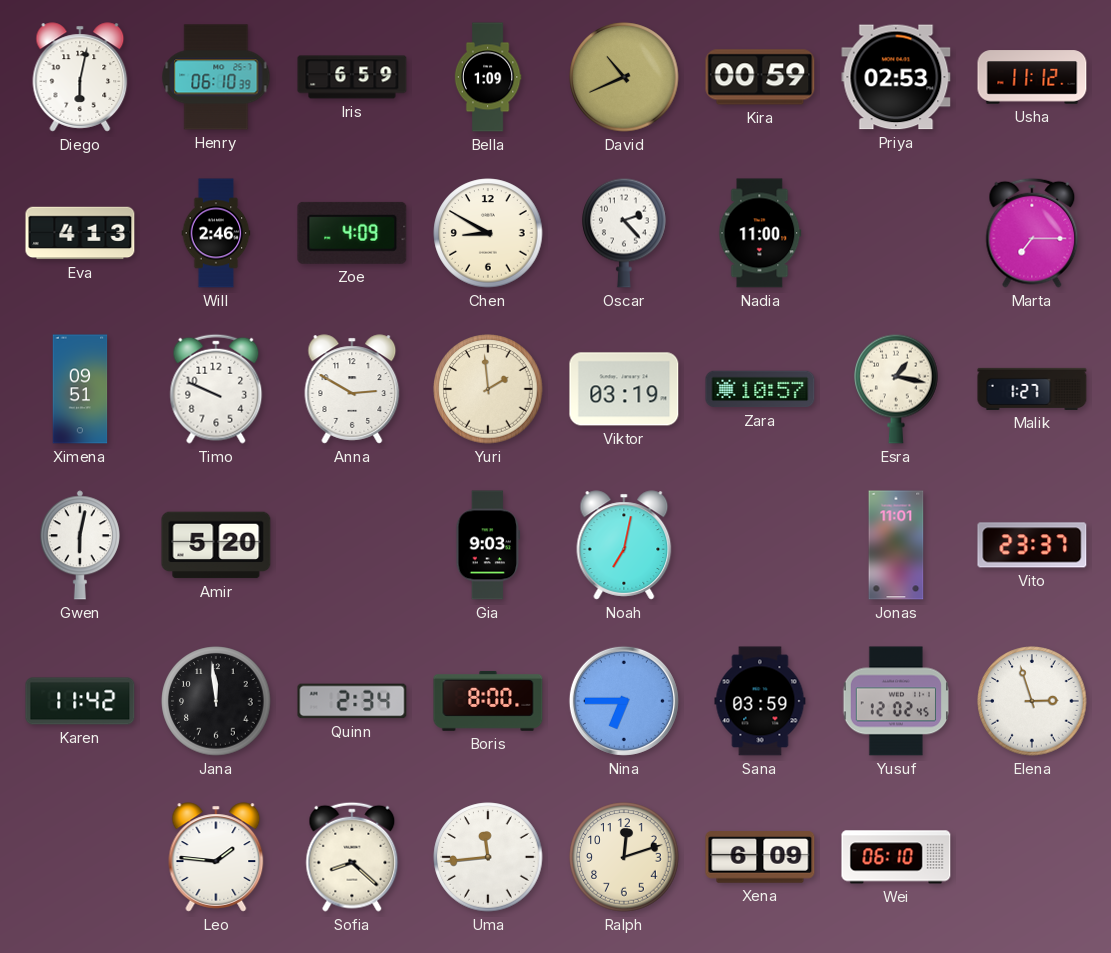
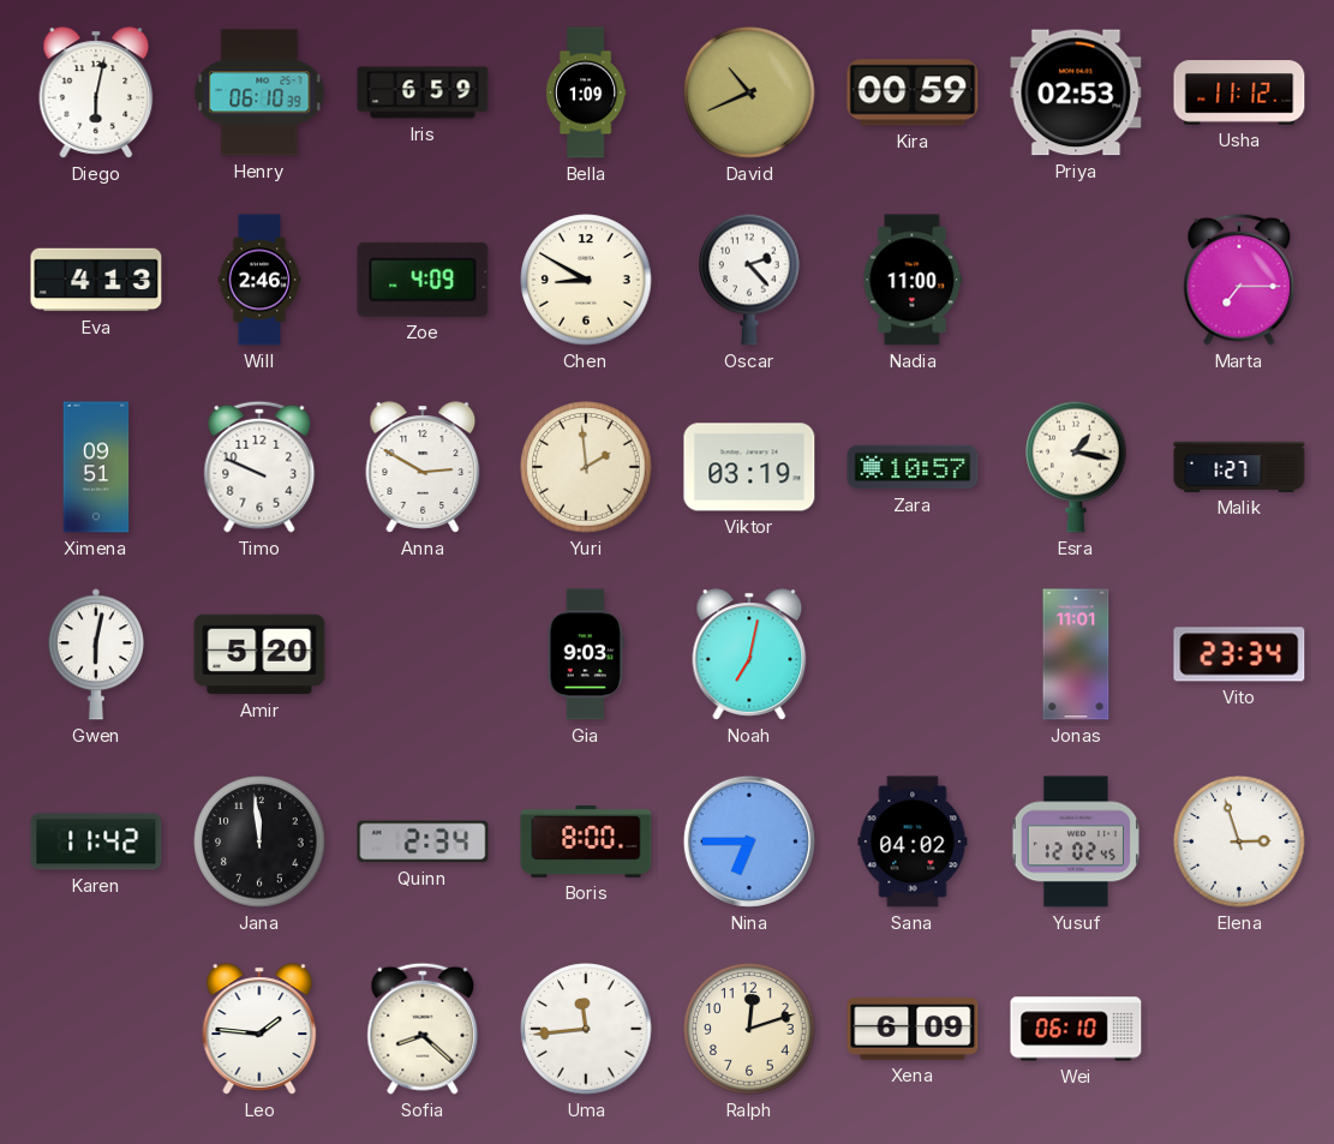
Vito: 23:37 -> 23:34 (1239, 654)
Sana: 03:59 -> 04:02 (913, 841)
